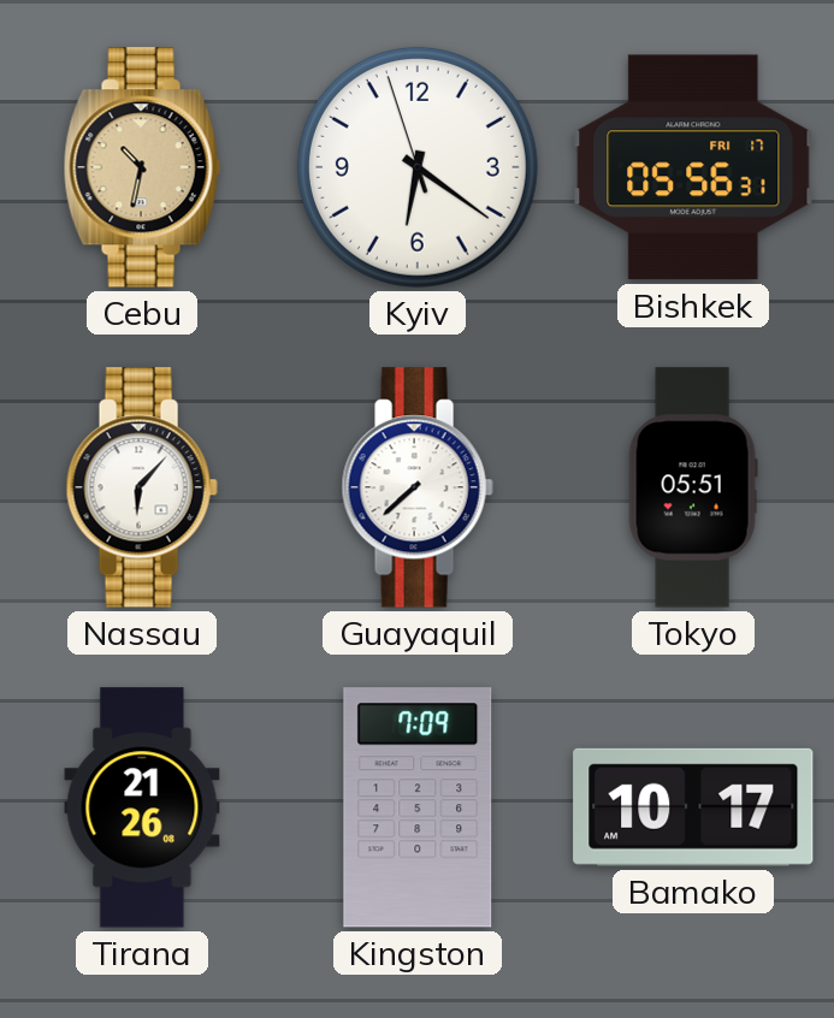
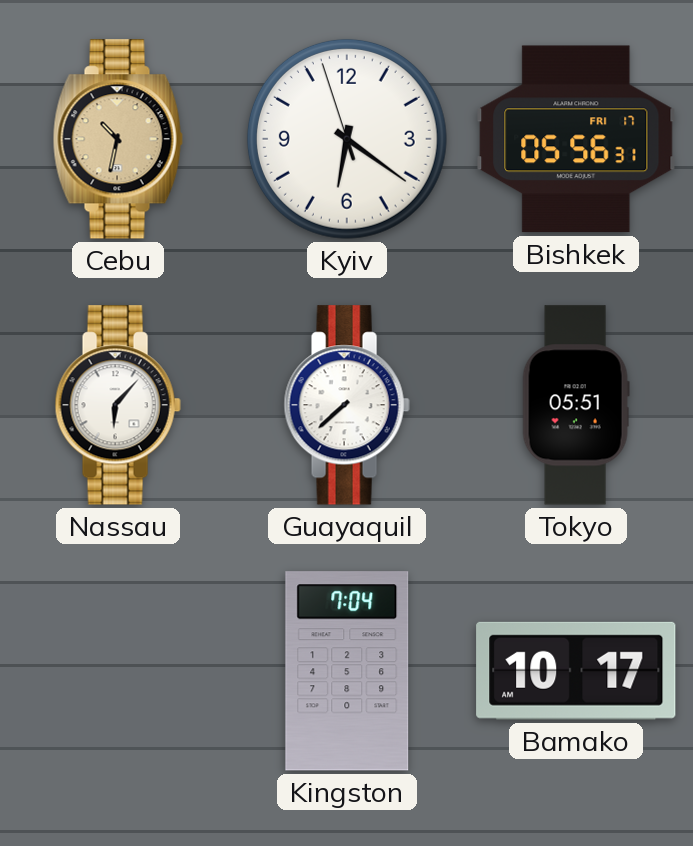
Tirana: 21:26 -> none (142, 807)
Kingston: 7:09 -> 7:04 (347, 671)
